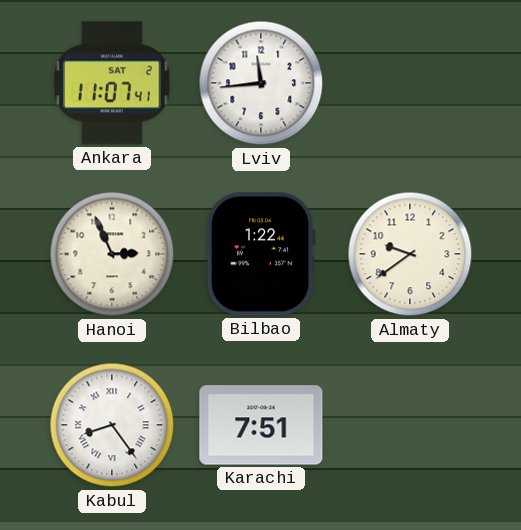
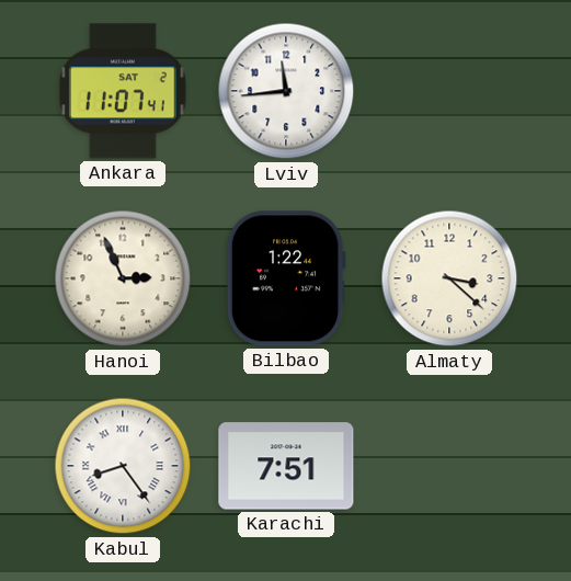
Almaty: 9:39 -> 3:22 (449, 278)
